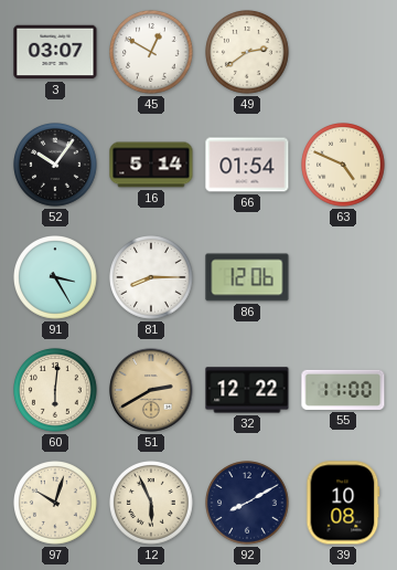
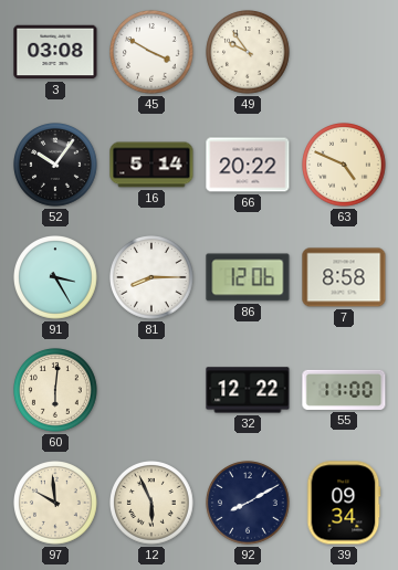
3: 03:07 -> 03:08 (55, 52)
45: 12:50 -> 3:50 (153, 53)
49: 2:39 -> 9:54 (249, 53)
66: 01:54 -> 20:22 (248, 165)
7: none -> 8:58 (344, 277)
51: 2:40 -> none (151, 390)
97: 10:03 -> 9:59 (56, 504)
39: 10:08 -> 09:34 (344, 503)
